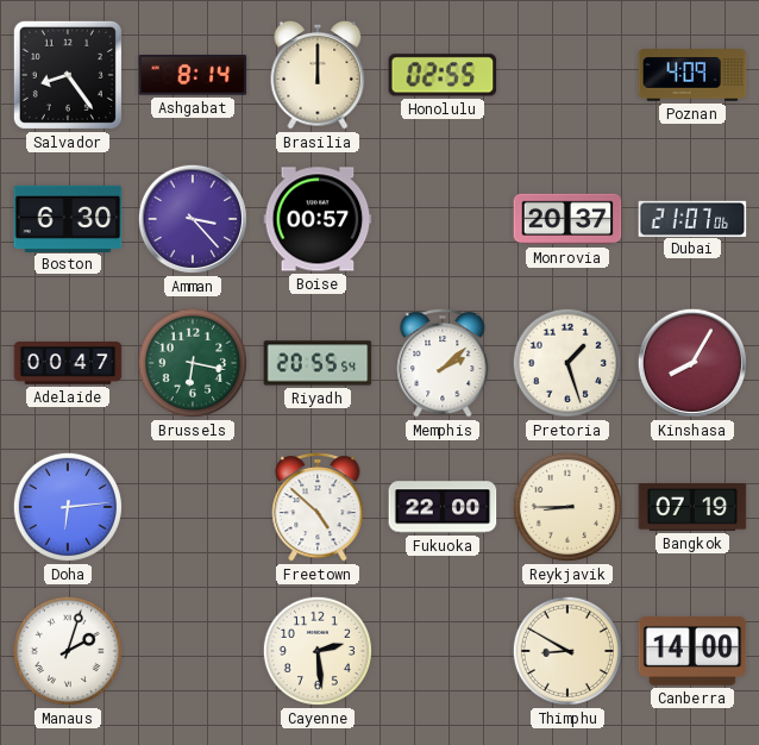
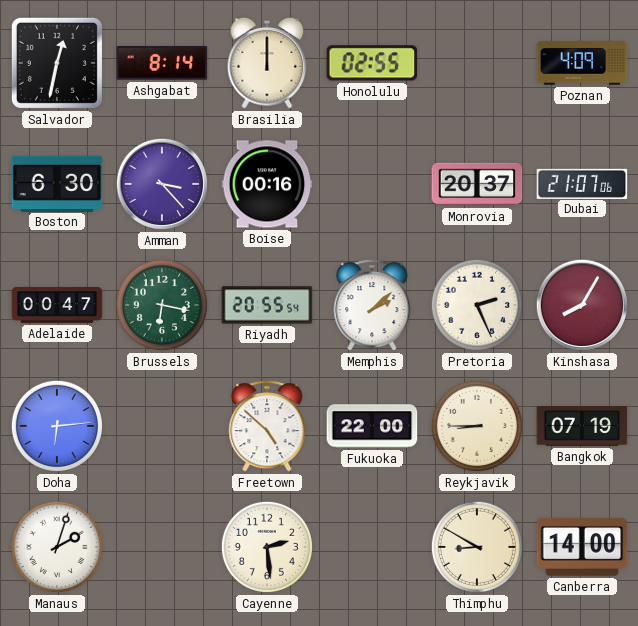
Salvador: 8:24 -> 12:32 (57, 63)
Boise: 00:57 -> 00:16 (267, 184)
Pretoria: 1:27 -> 2:26 (477, 305)
